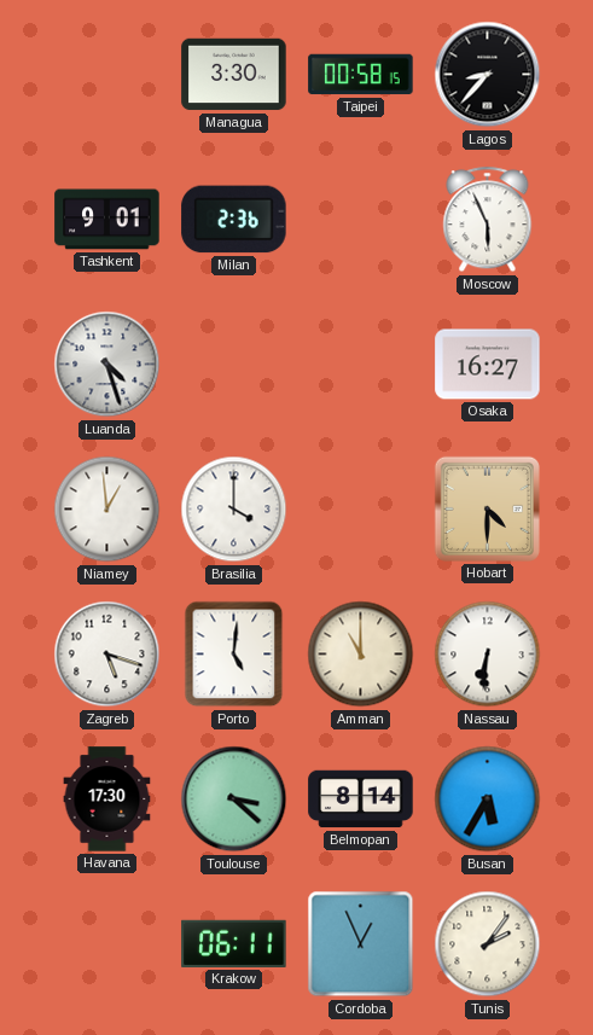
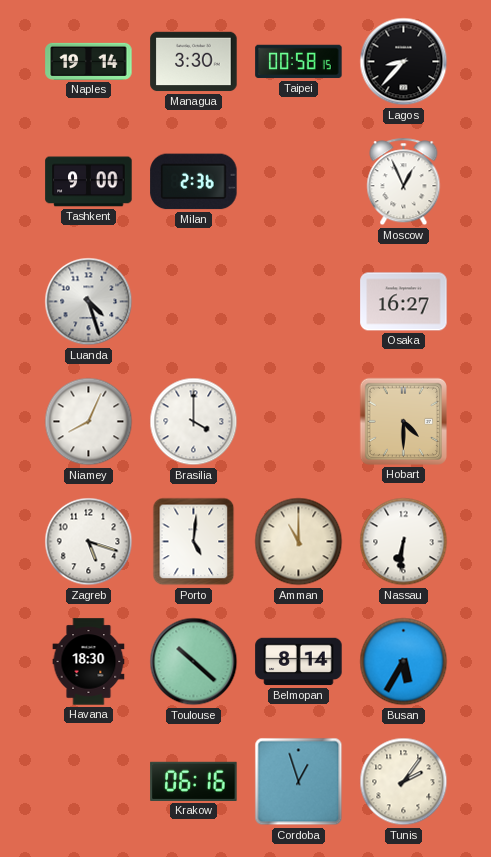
Naples: none -> 19:14 (89, 61)
Tashkent: 9:01 -> 9:00 (89, 182)
Moscow: 5:56 -> 12:56 (404, 182)
Niamey: 12:59 -> 8:04 (89, 422)
Havana: 17:30 -> 18:30 (89, 662)
Toulouse: 3:22 -> 10:22 (194, 662)
Krakow: 06:11 -> 06:16 (194, 781)
Cordoba: 12:56 -> 12:57 (299, 782)
